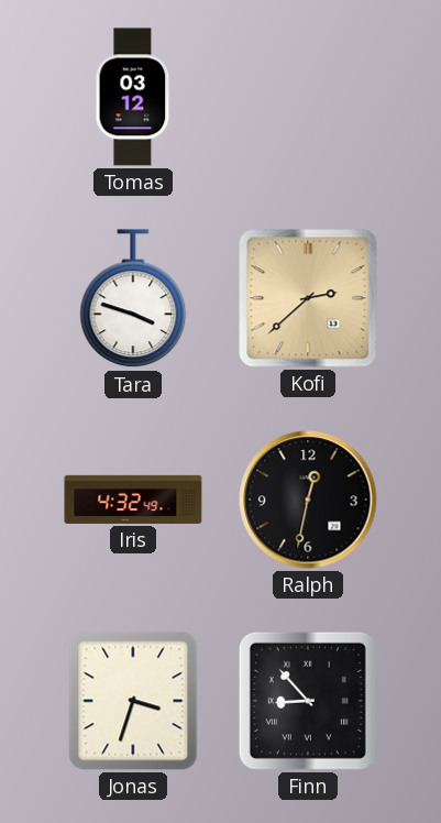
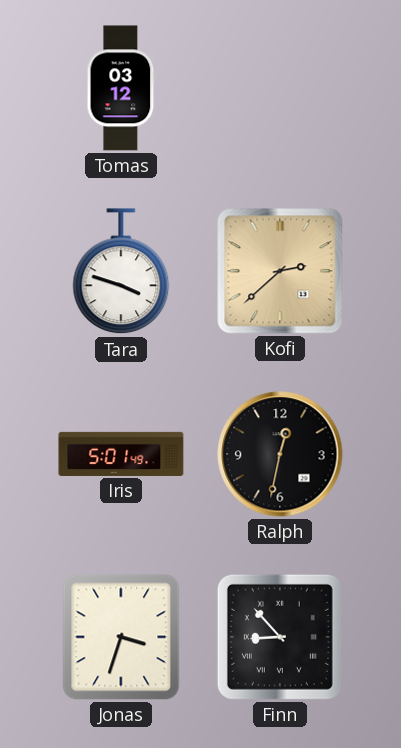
Iris: 4:32 -> 5:01 (121, 454)
